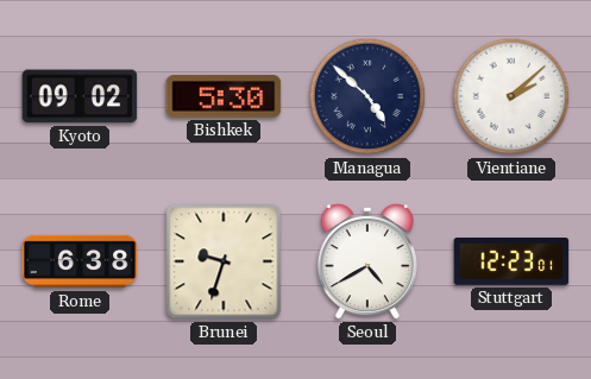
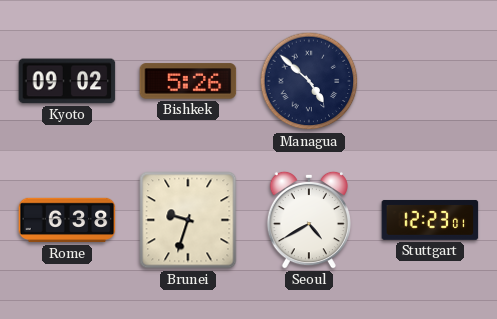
Bishkek: 5:30 -> 5:26 (188, 81)
Vientiane: 2:08 -> none (511, 96)
